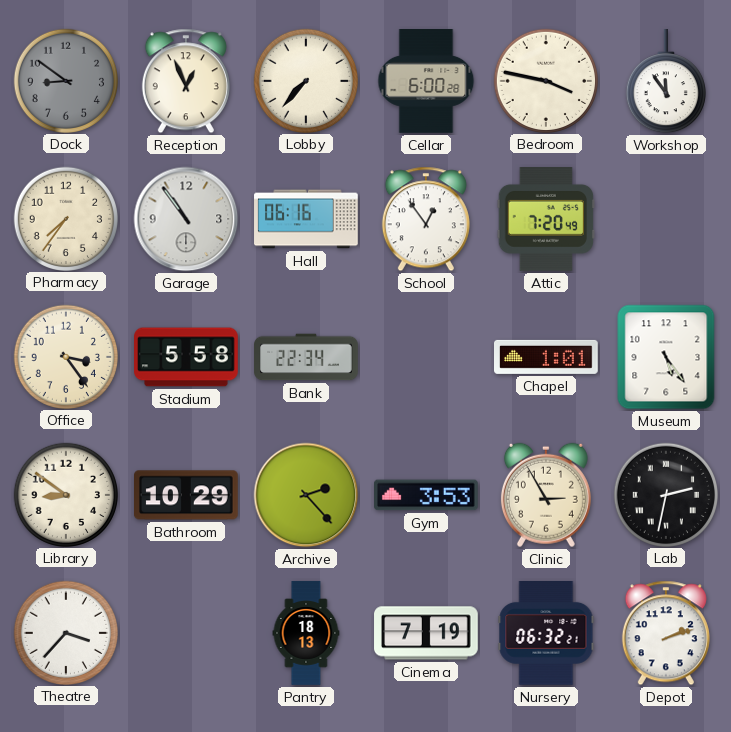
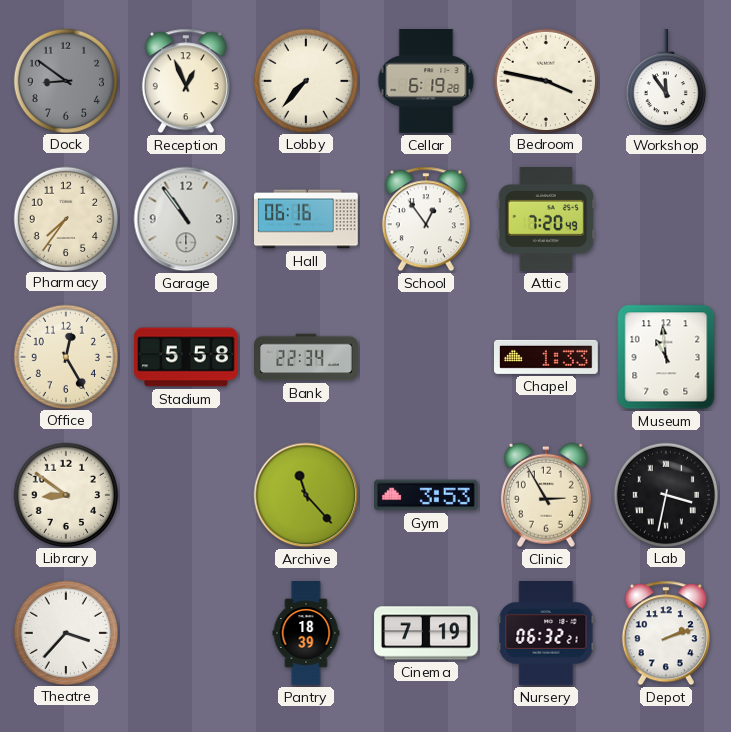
Cellar: 6:00 -> 6:19 (426, 81)
Office: 3:24 -> 12:25 (65, 356)
Chapel: 1:01 -> 1:33 (547, 357)
Museum: 5:24 -> 10:59 (666, 357)
Bathroom: 10:29 -> none (187, 495)
Archive: 2:23 -> 11:23 (306, 495)
Lab: 2:32 -> 3:32 (665, 494)
Pantry: 18:13 -> 18:39 (306, 633)
